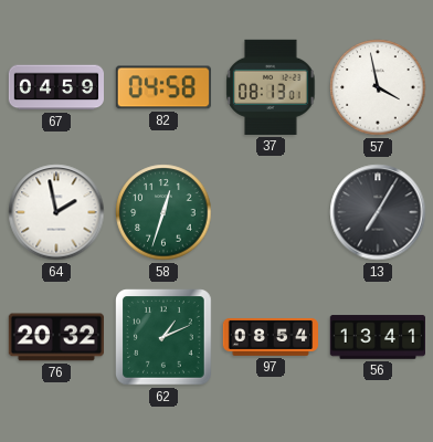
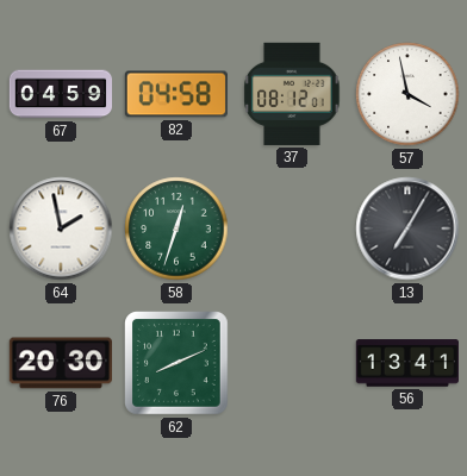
37: 08:13 -> 08:12 (292, 94)
76: 20:32 -> 20:30 (61, 363)
62: 1:11 -> 8:11 (178, 364)
97: 08:54 -> none (270, 337)
